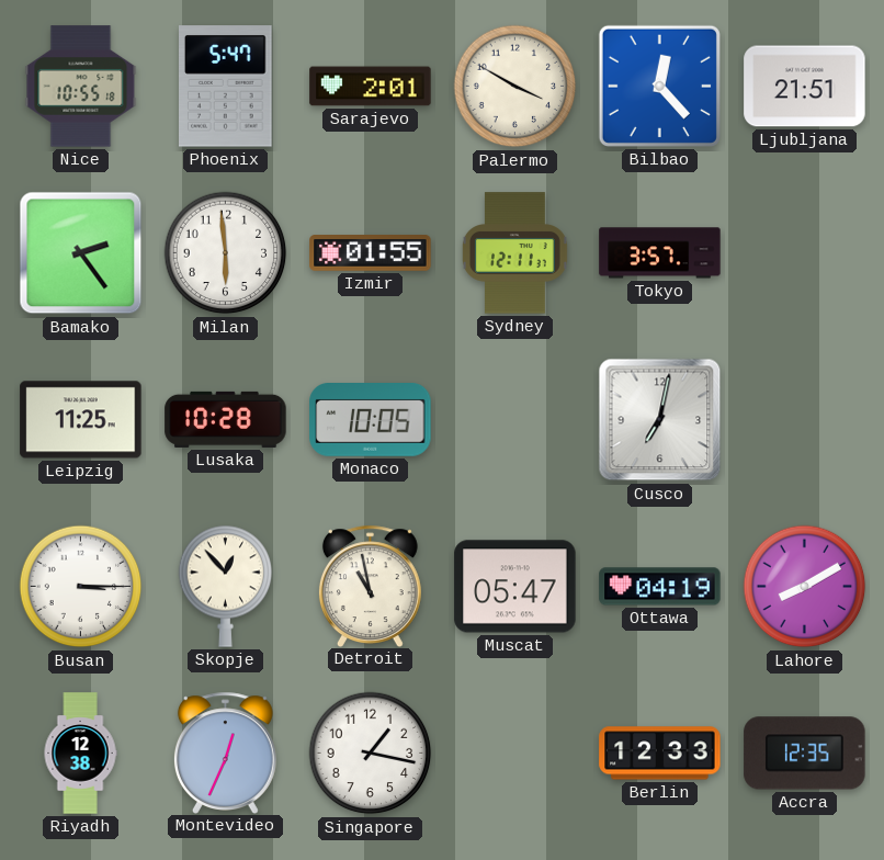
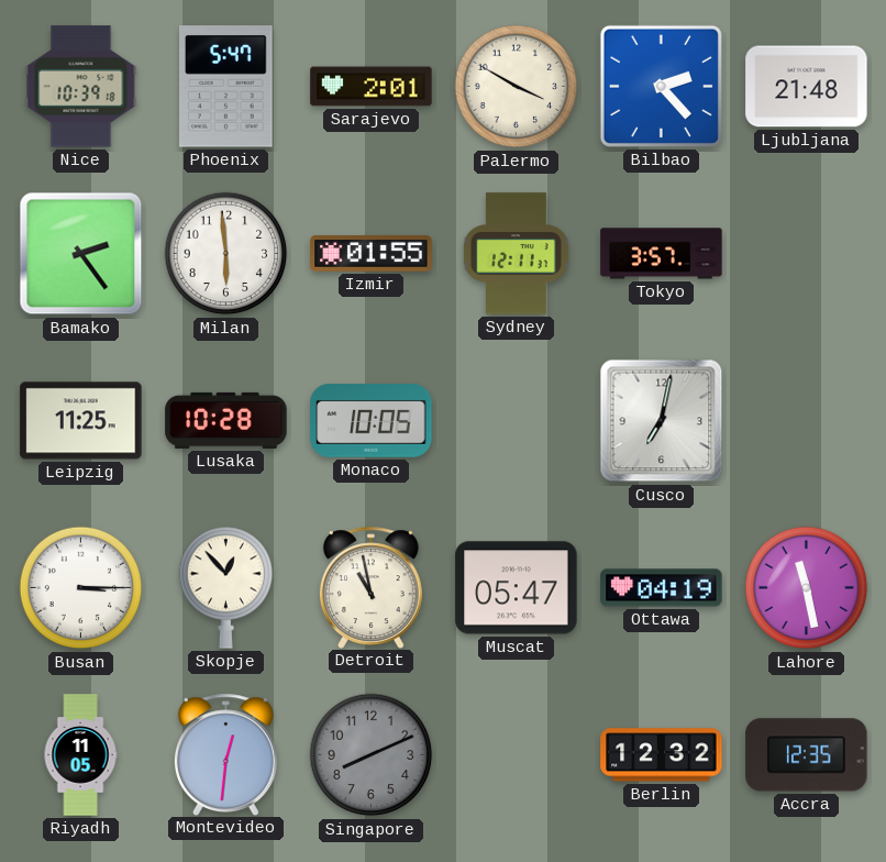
Nice: 10:55 -> 10:39 (81, 87)
Bilbao: 12:23 -> 2:23 (661, 86)
Ljubljana: 21:51 -> 21:48 (807, 87)
Lahore: 8:10 -> 11:28 (807, 588)
Riyadh: 12:38 -> 11:05 (80, 755)
Montevideo: 12:34 -> 12:31 (225, 754)
Singapore: 1:17 -> 8:11 (372, 755)
Singapore dial: white -> grey (372, 755)
Berlin: 12:33 -> 12:32 (662, 755)
